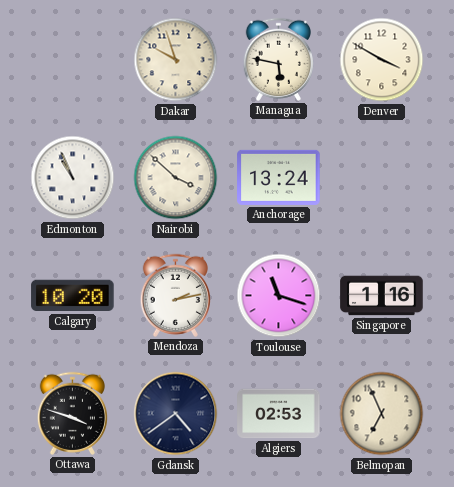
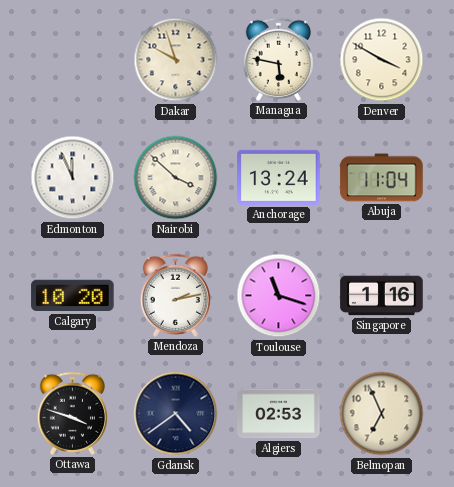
Edmonton: 10:56 -> 11:56 (73, 178)
Abuja: none -> 11:04 (382, 178)
